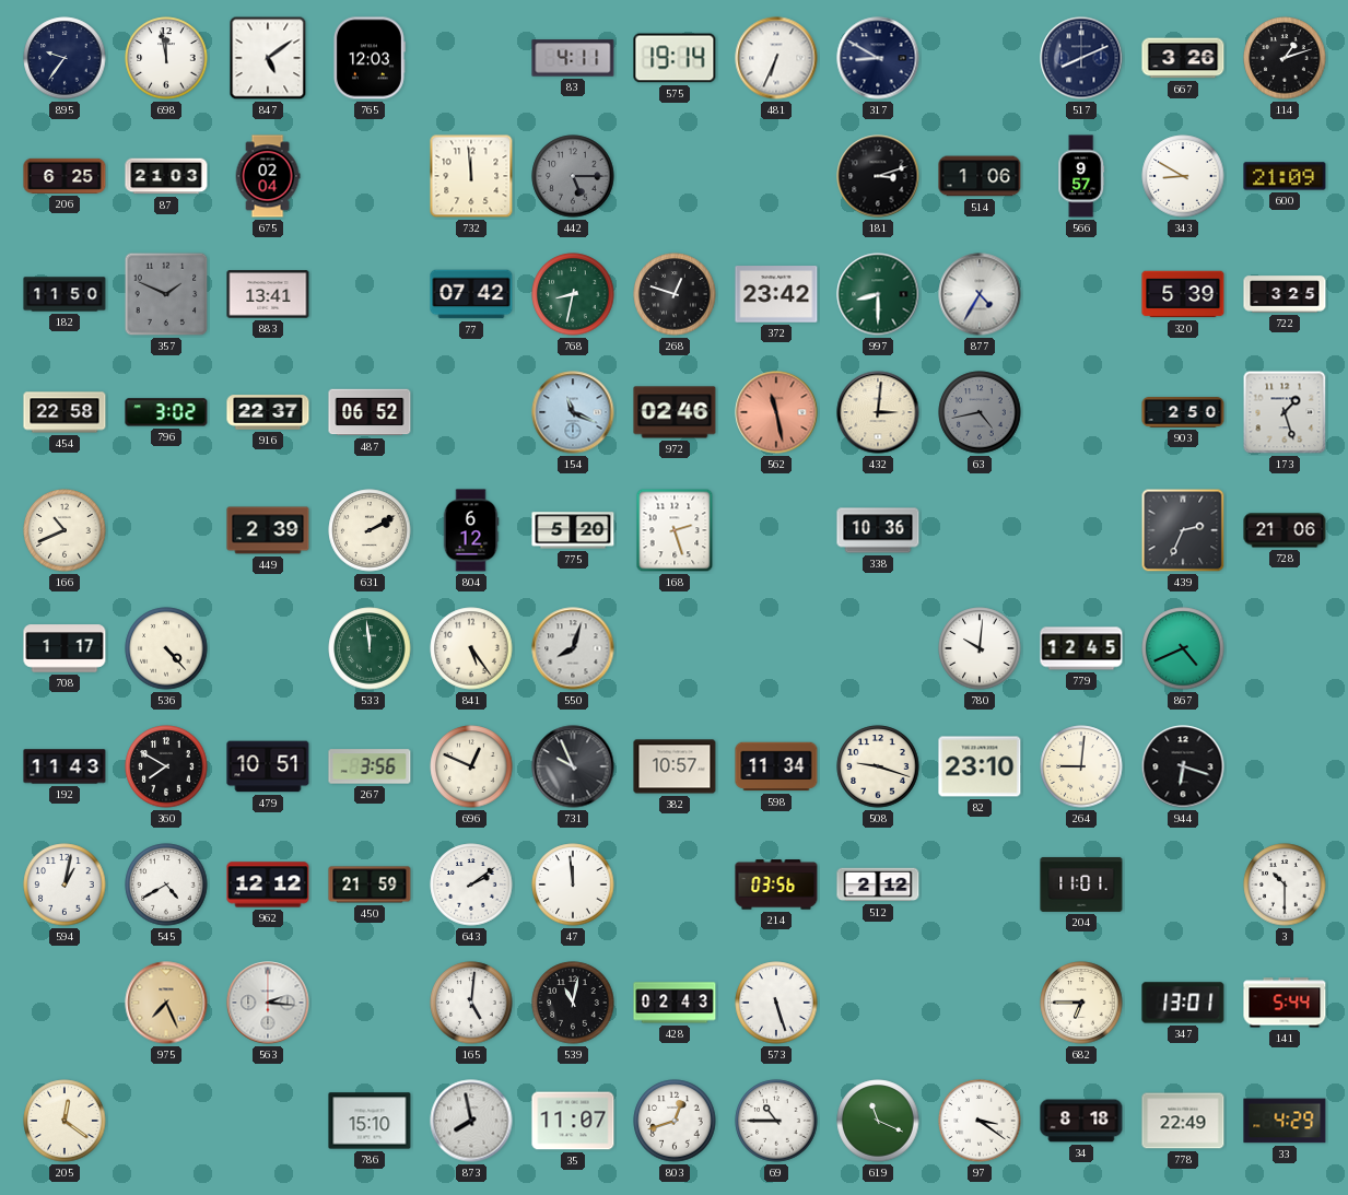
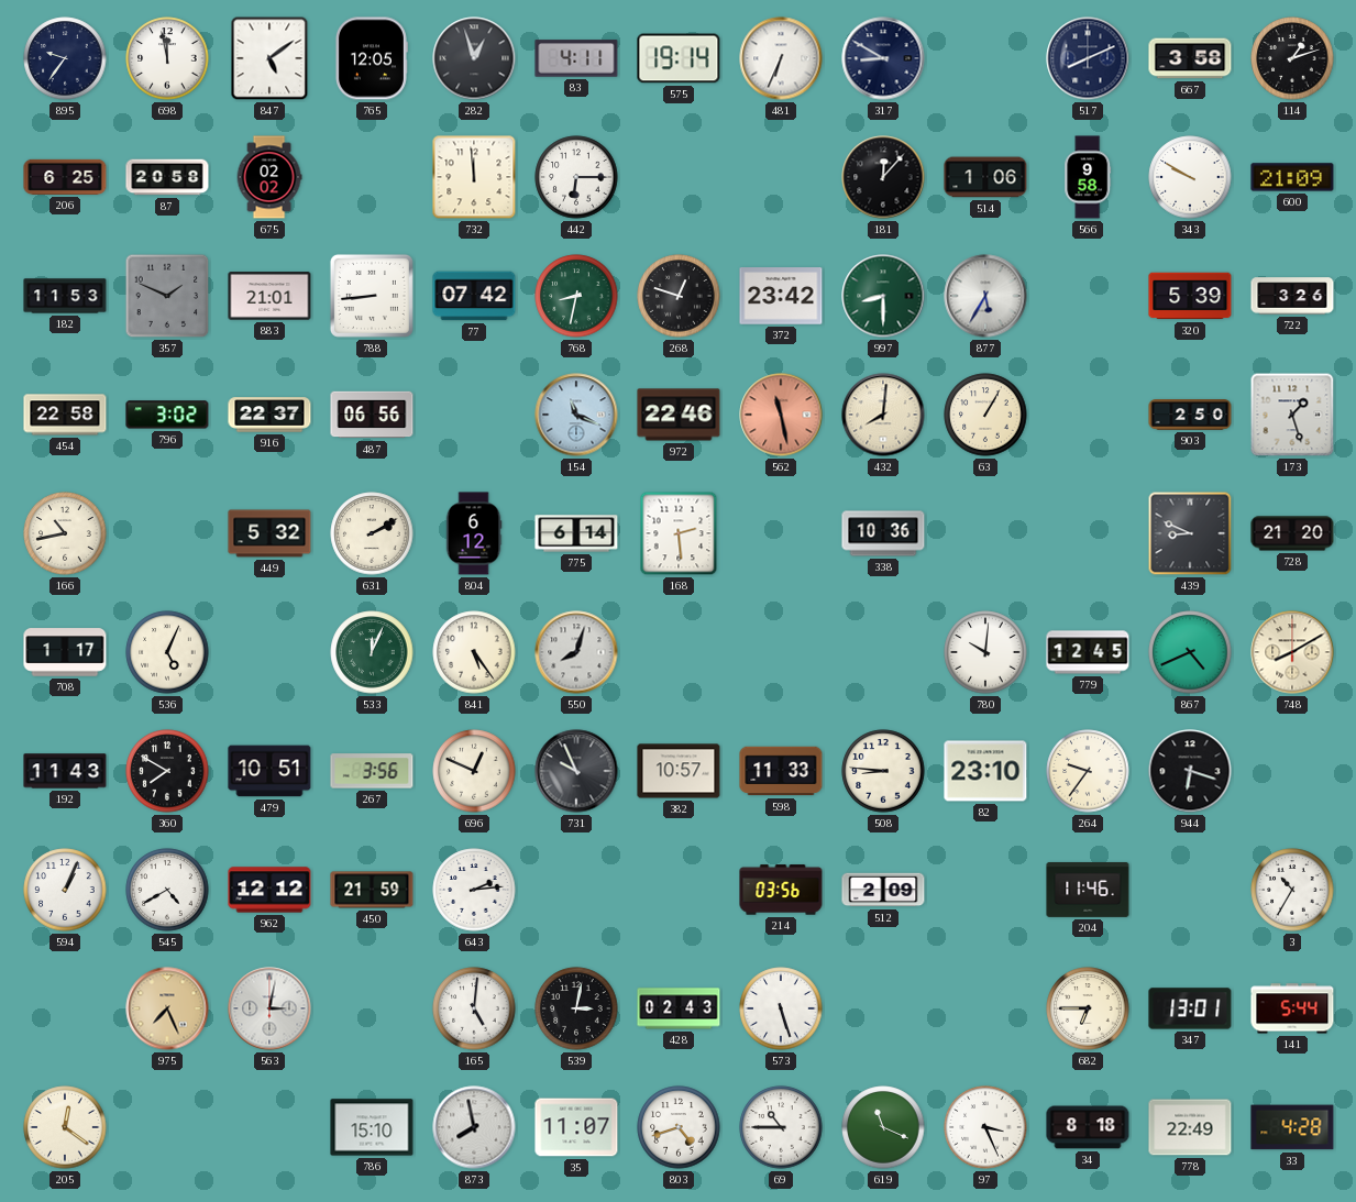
765: 12:03 -> 12:05 (371, 58)
282: none -> 12:57 (474, 58)
667: 3:26 -> 3:58 (1190, 58)
87: 21:03 -> 20:58 (167, 177)
675: 02:04 -> 02:02 (269, 177)
442: 5:15 -> 6:15 (576, 177)
442 dial: grey -> white (576, 177)
181: 3:12 -> 12:07 (883, 177)
566: 9:57 -> 9:58 (1088, 177)
343: 8:50 -> 9:50 (1190, 177)
182: 11:50 -> 11:53 (65, 296)
883: 13:41 -> 21:01 (269, 296)
788: none -> 8:44 (372, 296)
877: 4:35 -> 5:35 (985, 296)
722: 3:25 -> 3:26 (1292, 296)
487: 06:52 -> 06:56 (372, 415)
972: 02:46 -> 22:46 (679, 415)
432: 3:01 -> 8:01 (883, 415)
63: 4:43 -> 1:05 (985, 415)
63 dial: grey -> cream (985, 415)
166: 10:41 -> 10:43 (65, 533)
449: 2:39 -> 5:32 (269, 533)
775: 5:20 -> 6:14 (576, 533)
168: 2:27 -> 2:29 (679, 533)
439: 2:34 -> 8:49 (1190, 533)
728: 21:06 -> 21:20 (1292, 533)
536: 4:23 -> 5:04 (167, 652)
533: 11:59 -> 12:04 (372, 652)
748: none -> 8:10 (1292, 652)
598: 11:34 -> 11:33 (781, 771)
508: 9:18 -> 8:46 (883, 771)
264: 9:01 -> 9:36 (1088, 771)
594: 1:02 -> 1:04 (65, 890)
643: 2:09 -> 2:14 (474, 890)
47: 11:59 -> none (573, 884)
512: 2:12 -> 2:09 (883, 890)
204: 11:01 -> 11:46 (1088, 890)
3: 10:30 -> 10:35 (1292, 890)
563: 2:16 -> 3:02 (269, 1008)
539: 11:02 -> 3:02 (576, 1008)
803: 12:42 -> 4:42 (679, 1127)
97: 3:21 -> 3:26 (985, 1127)
33: 4:29 -> 4:28 (1292, 1127)
